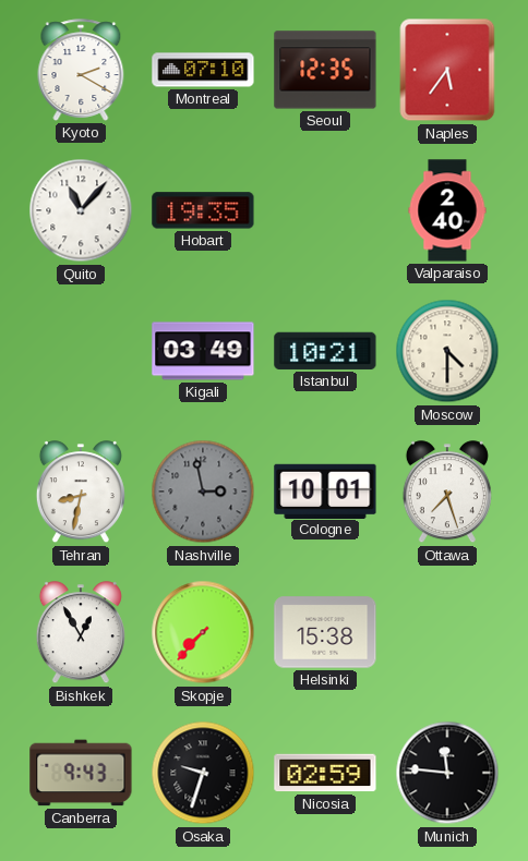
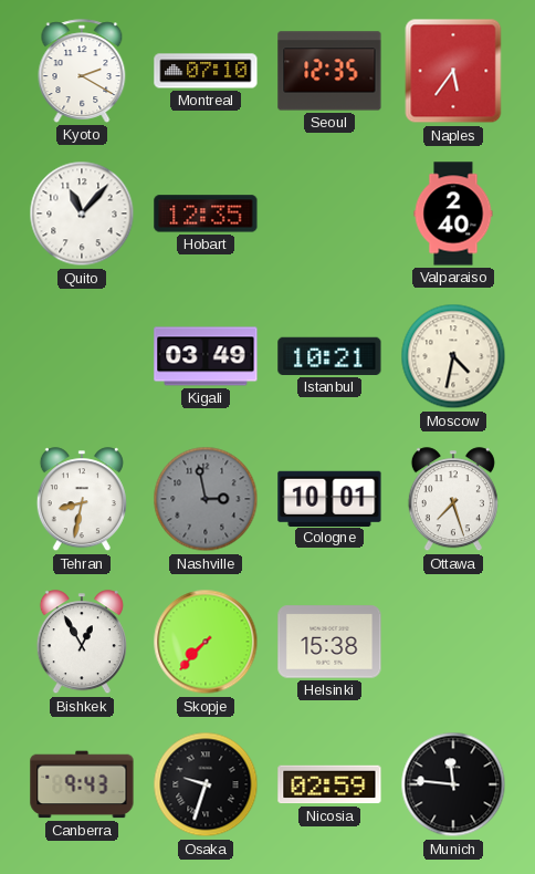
Hobart: 19:35 -> 12:35 (206, 214)
Moscow: 4:30 -> 4:32 (453, 356)
